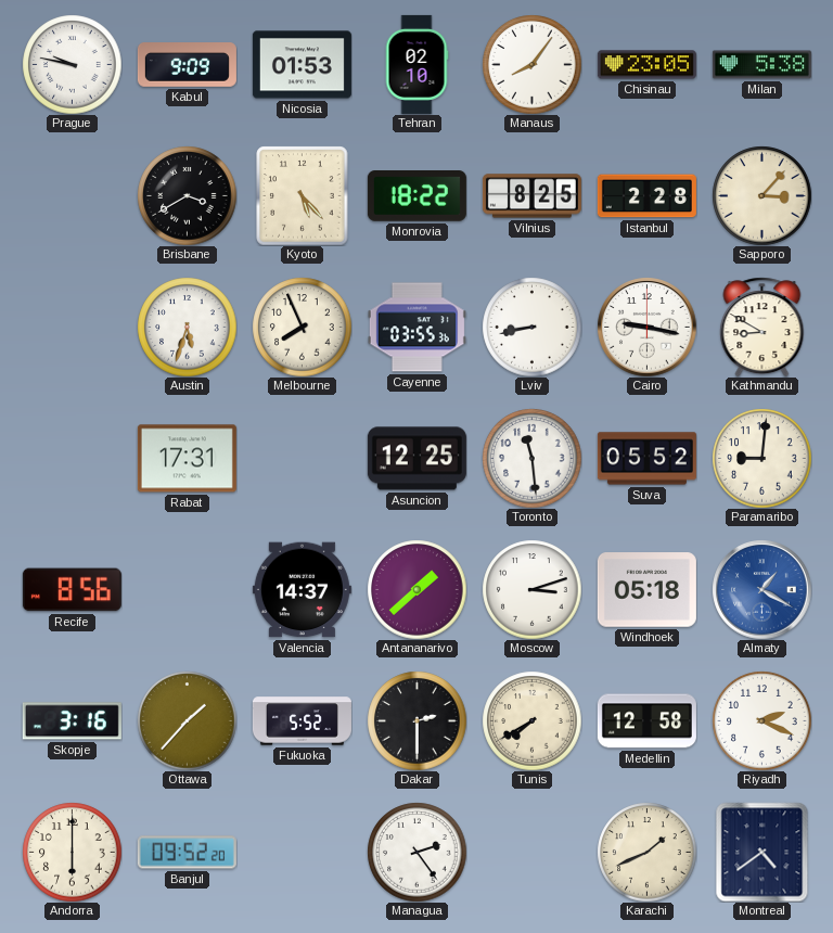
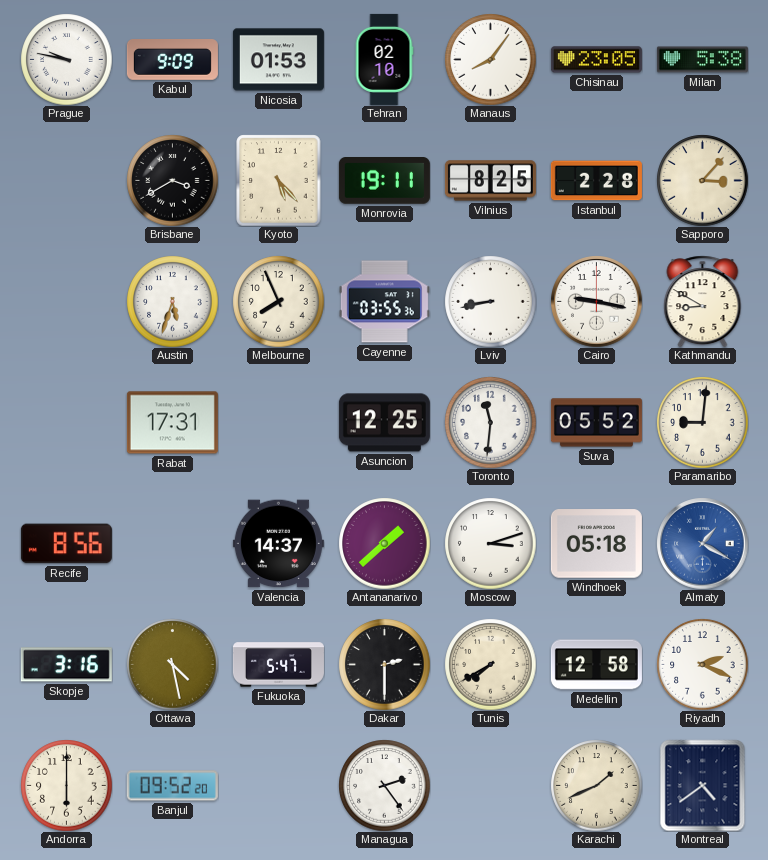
Monrovia: 18:22 -> 19:11 (384, 181)
Toronto: 11:29 -> 11:31 (490, 422)
Ottawa: 1:37 -> 4:28 (172, 664)
Fukuoka: 5:52 -> 5:47 (278, 665)
